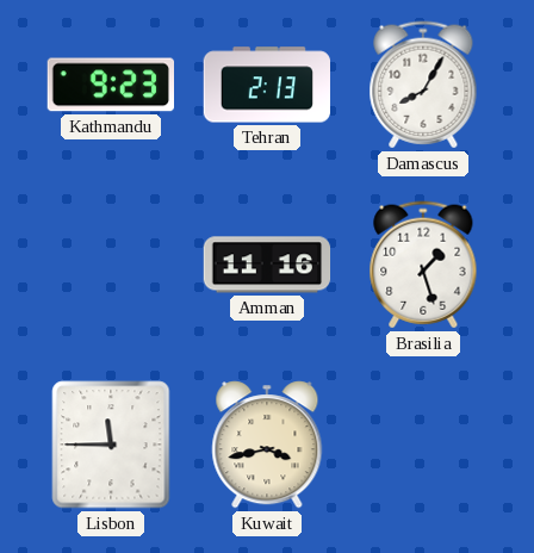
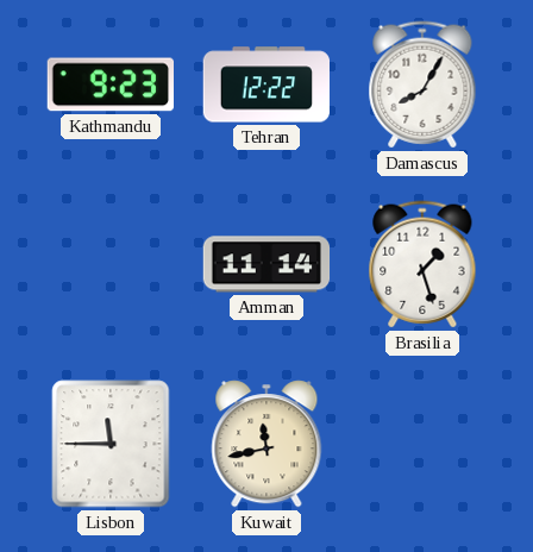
Tehran: 2:13 -> 12:22 (265, 84)
Amman: 11:16 -> 11:14 (266, 264)
Kuwait: 3:43 -> 11:43 (266, 444)
